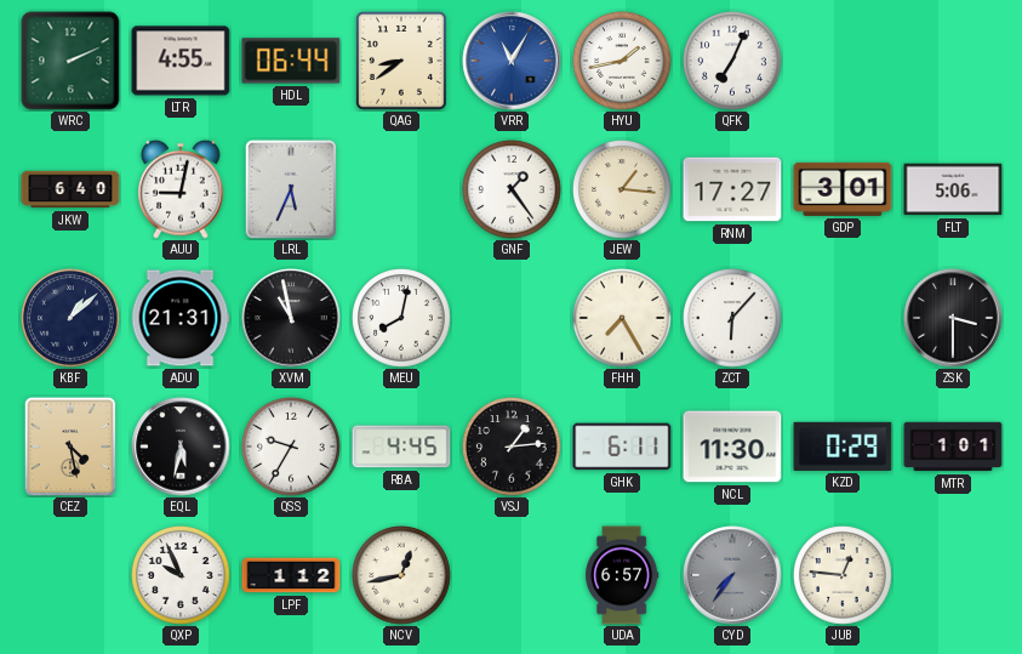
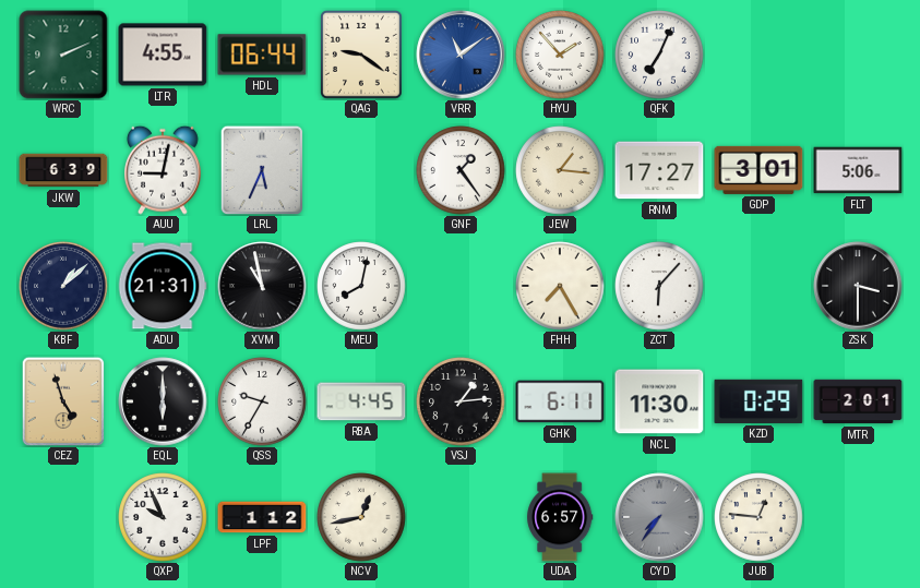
QAG: 8:39 -> 9:21 (361, 55)
VRR: 11:05 -> 11:09 (461, 55)
HYU: 1:43 -> 1:53 (560, 55)
JKW: 6:40 -> 6:39 (63, 170)
CEZ: 4:28 -> 4:57 (63, 401)
EQL: 5:32 -> 6:00 (163, 401)
MTR: 1:01 -> 2:01 (858, 401)
